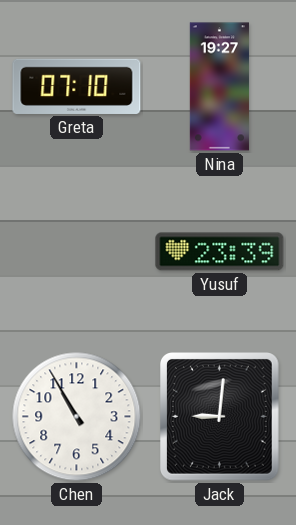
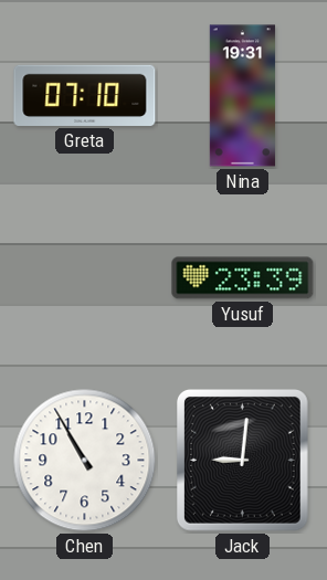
Nina: 19:27 -> 19:31 (242, 96)
